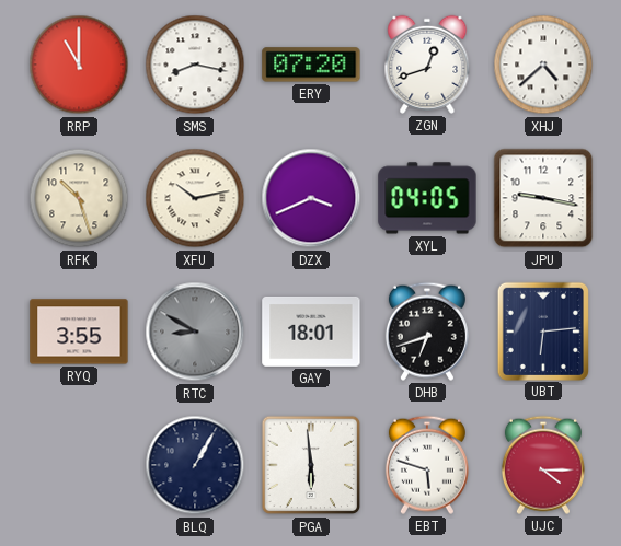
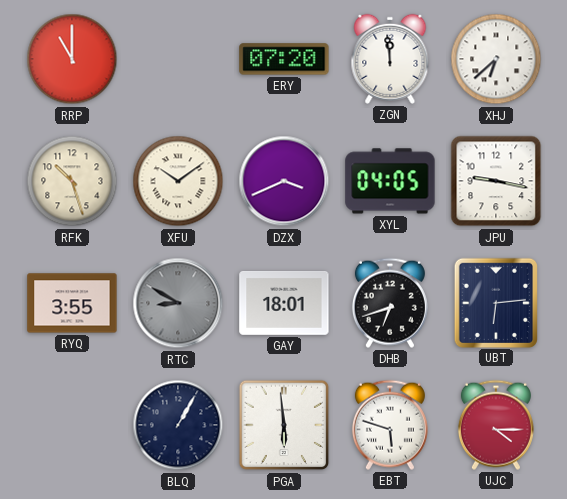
SMS: 8:17 -> none (195, 65)
ZGN: 12:42 -> 11:59 (390, 59)
XHJ: 4:38 -> 6:38 (496, 59)
XFU: 10:13 -> 10:09 (178, 181)
